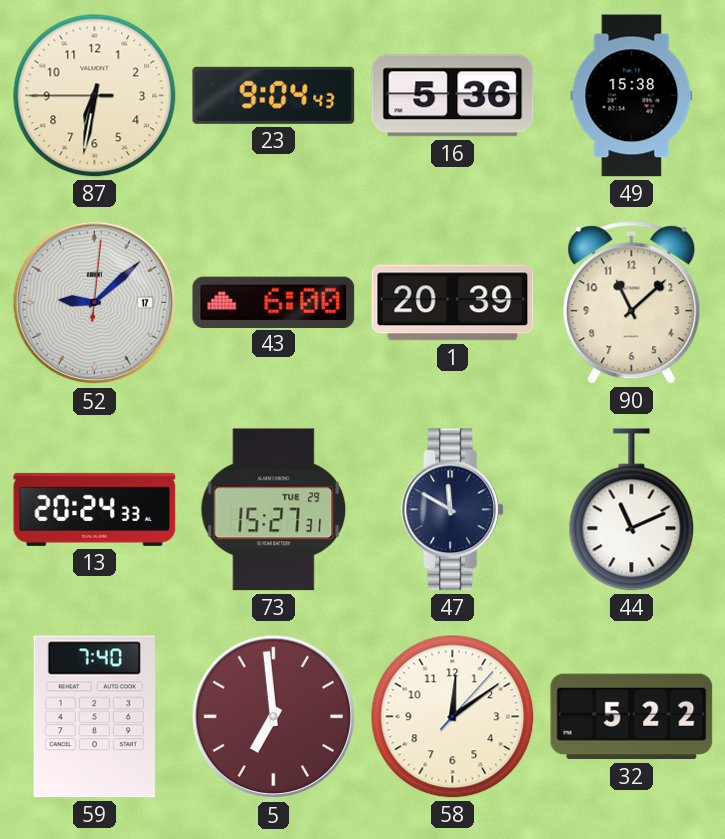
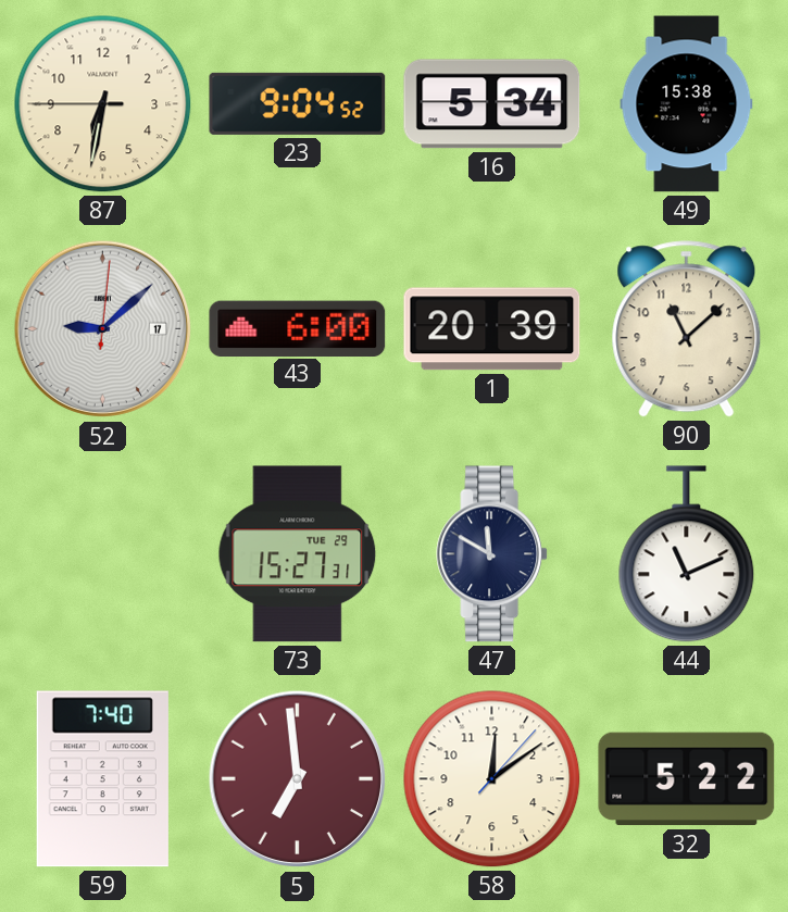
23: 9:04:43 -> 9:04:52 (298, 103)
16: 5:36 -> 5:34 (492, 104)
13: 20:24 -> none (95, 509)
